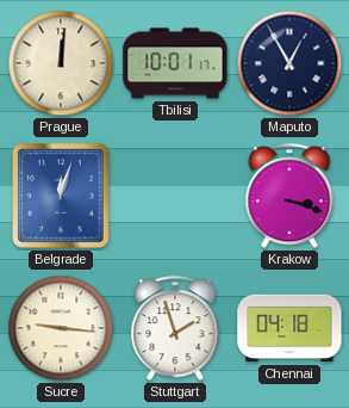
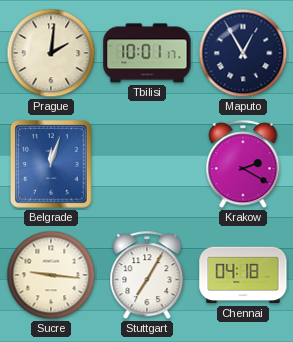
Prague: 12:01 -> 2:01 (51, 53)
Krakow: 3:18 -> 2:20 (243, 165)
Stuttgart: 1:57 -> 7:05 (147, 276)
